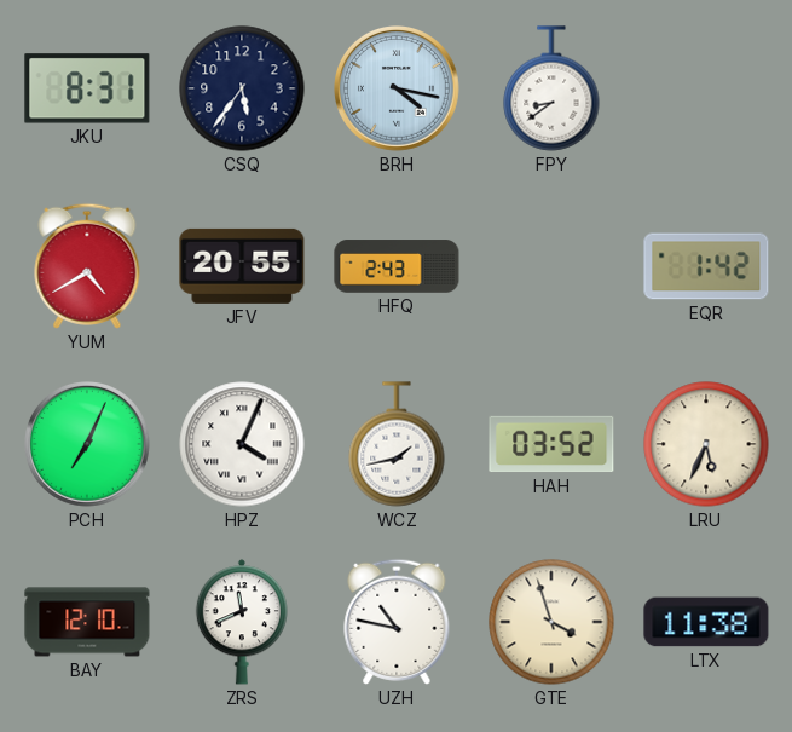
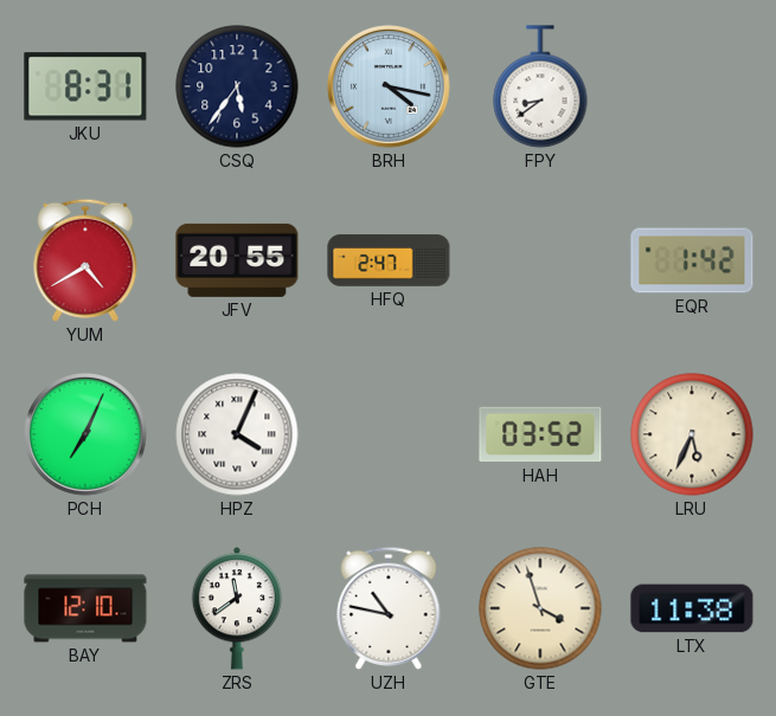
HFQ: 2:43 -> 2:47 (389, 260)
WCZ: 1:43 -> none (397, 444)
ZRS: 11:41 -> 11:39 (236, 608)
